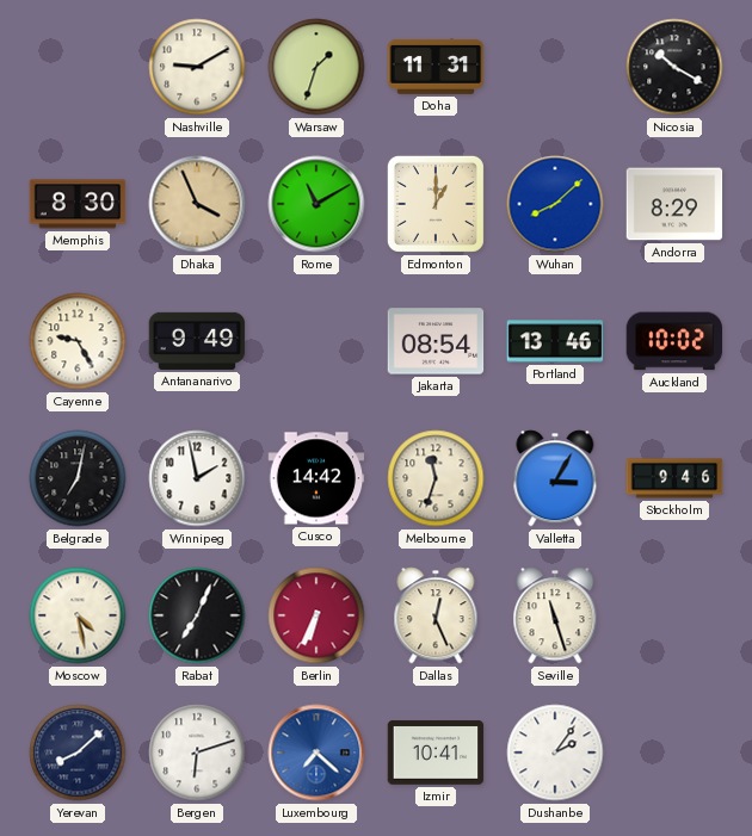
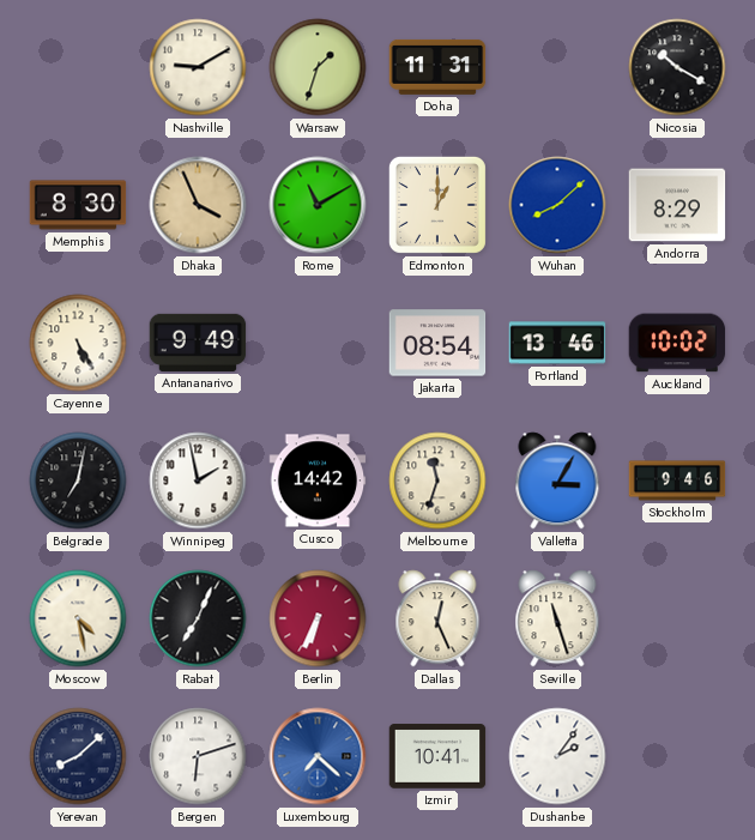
Cayenne: 9:25 -> 5:25 (78, 343)
